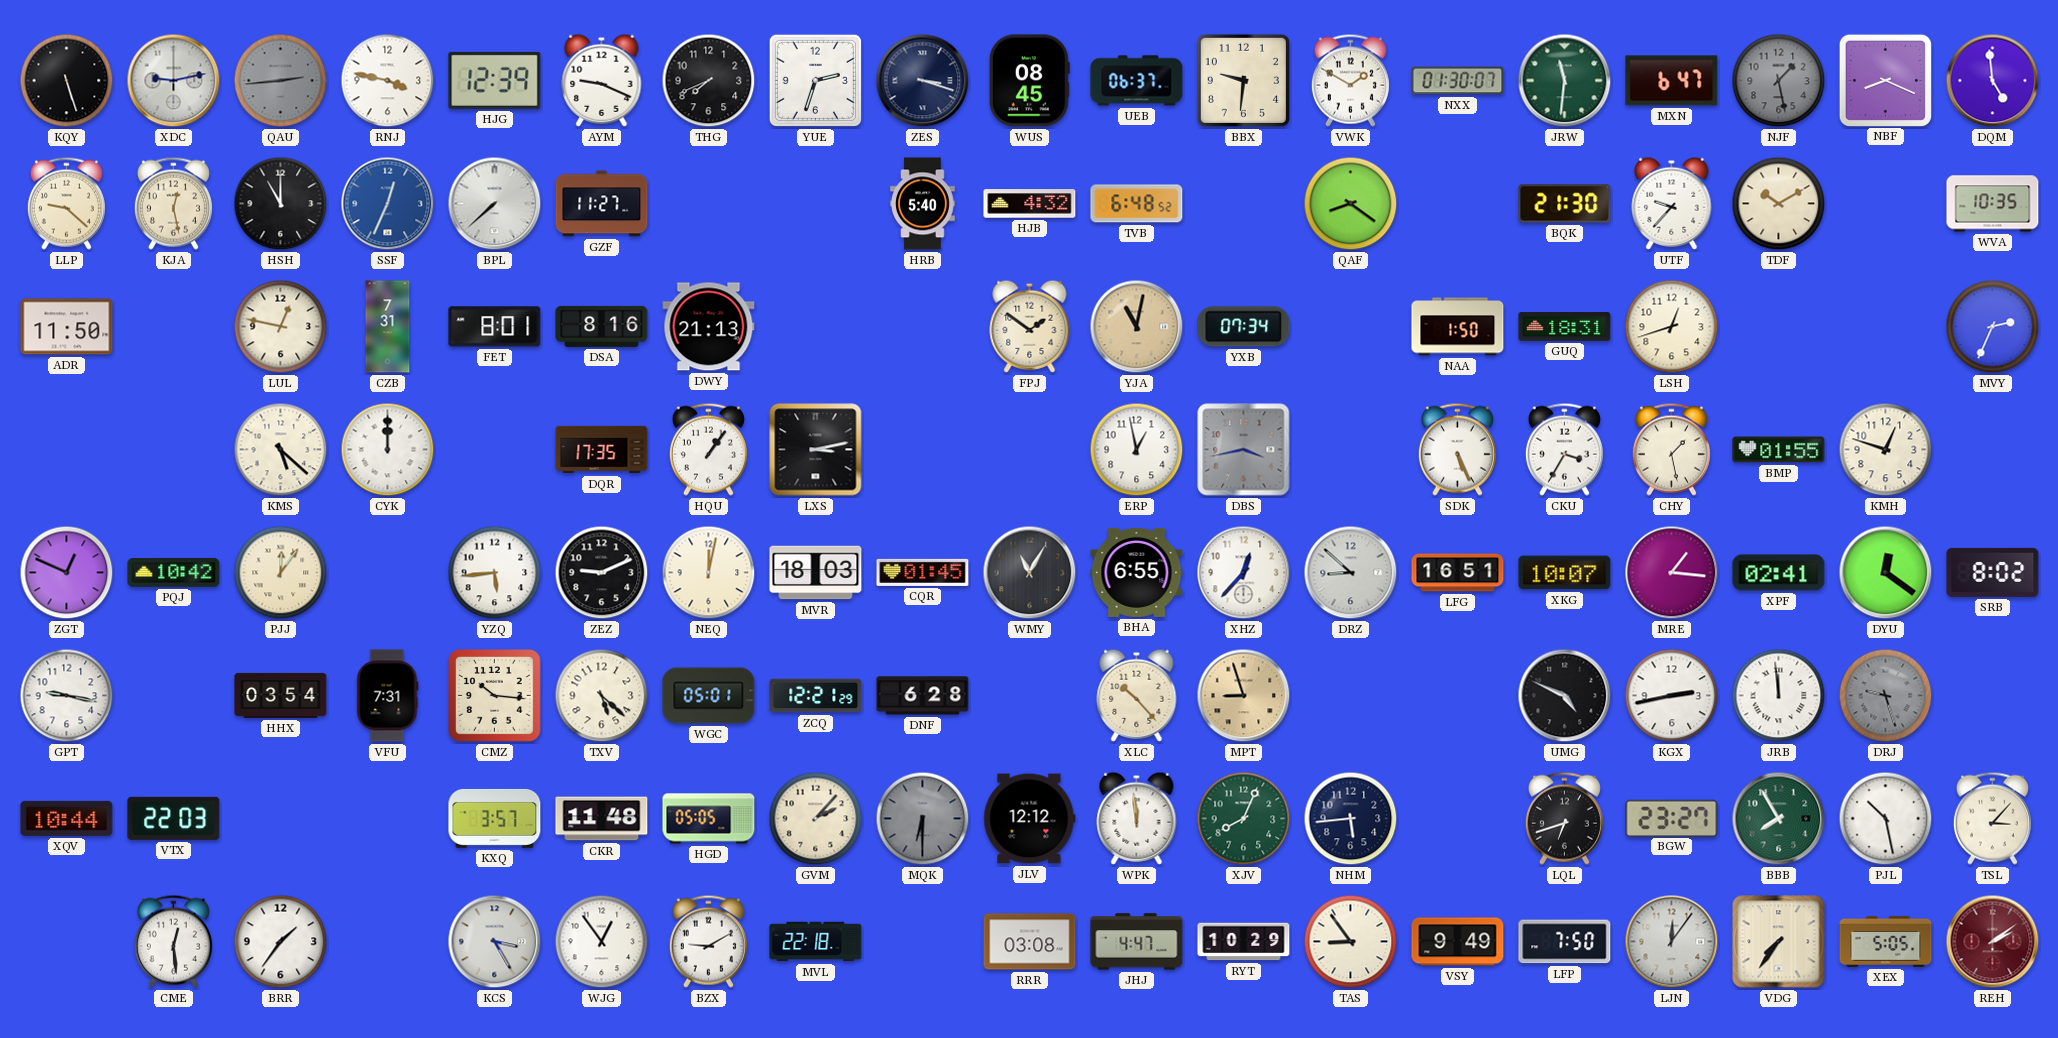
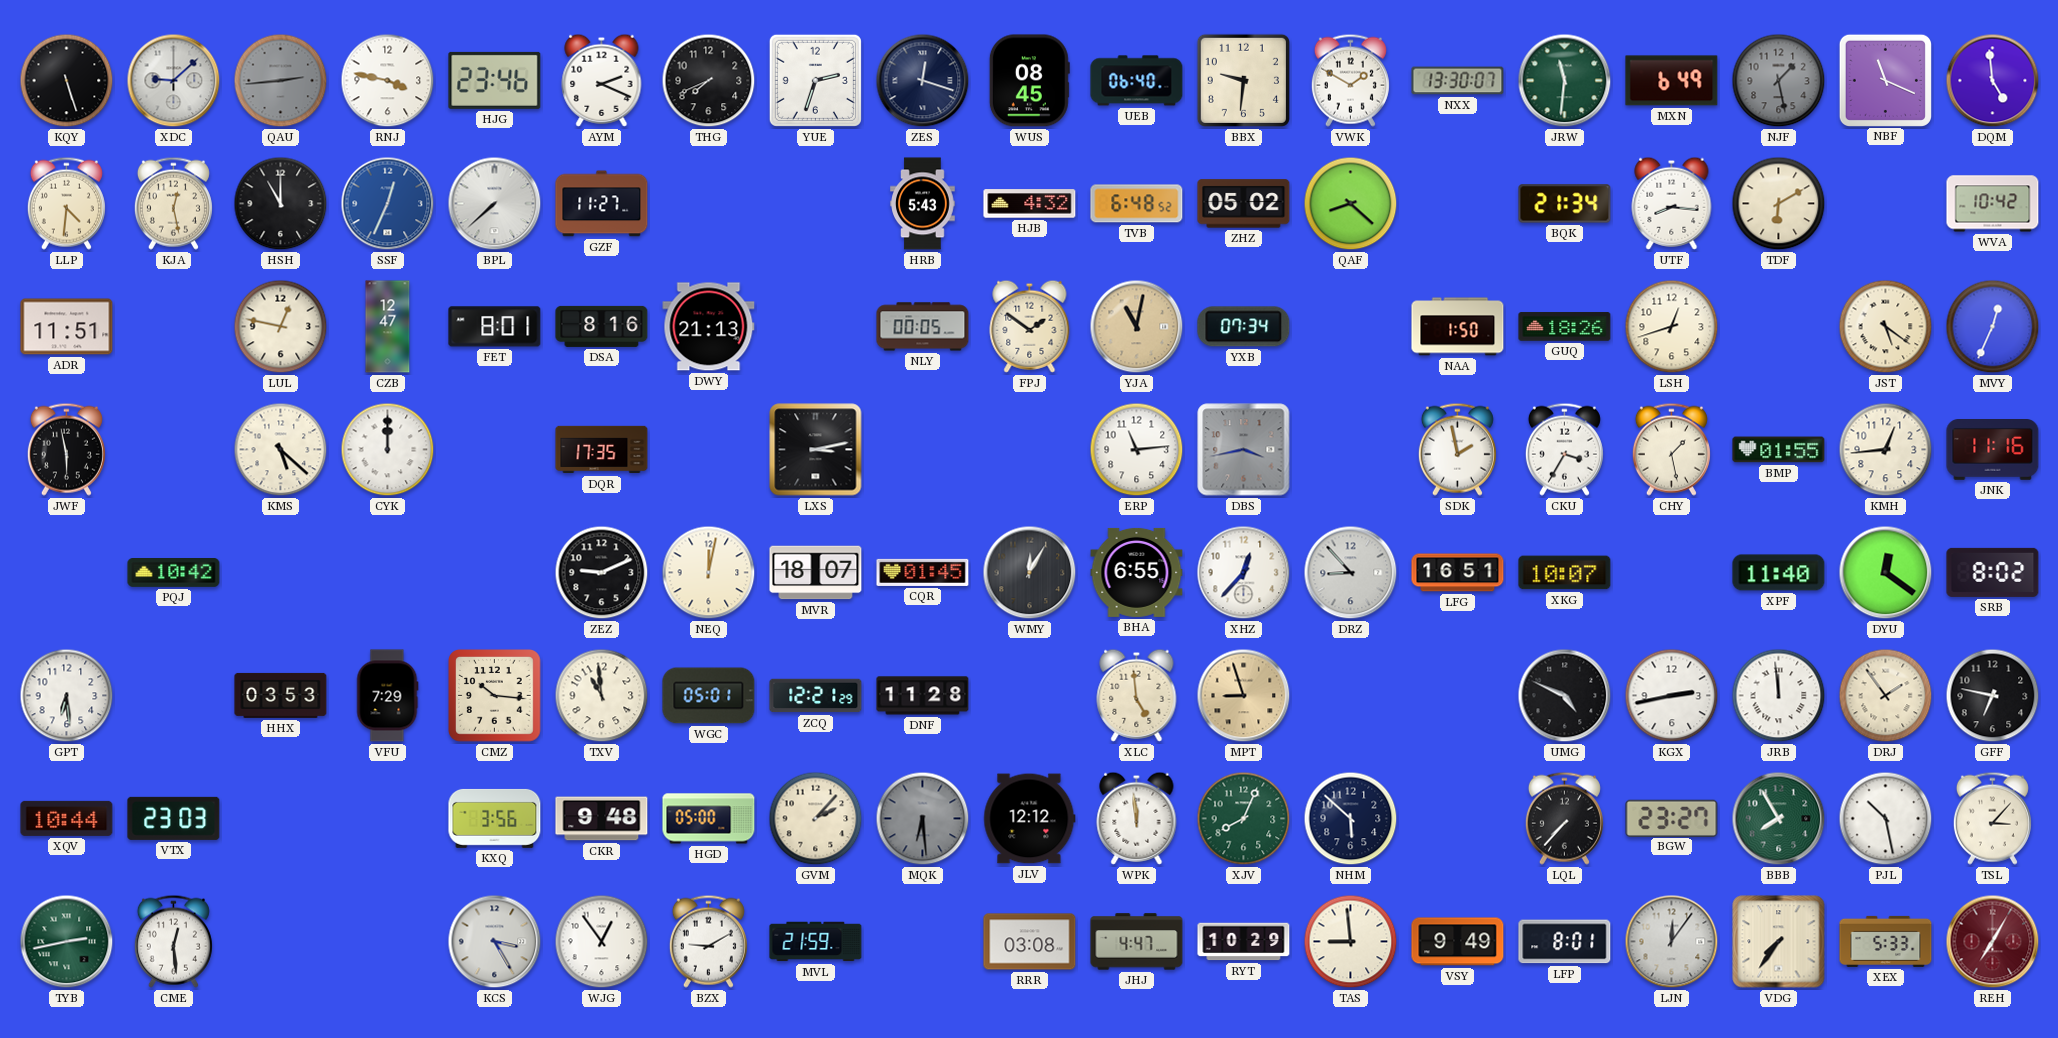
XDC: 9:13 -> 9:08 (174, 81)
HJG: 12:39 -> 23:46 (495, 80)
AYM: 9:19 -> 2:19 (602, 80)
ZES: 3:18 -> 12:18 (923, 81)
UEB: 06:37 -> 06:40 (1137, 81)
NXX: 01:30 -> 13:30 (1458, 81)
MXN: 6:47 -> 6:49 (1672, 81)
NBF: 8:19 -> 11:19 (1885, 80)
LLP: 9:22 -> 4:31 (66, 203)
HRB: 5:40 -> 5:43 (923, 204)
ZHZ: none -> 05:02 (1244, 204)
QAF: 8:21 -> 8:22 (1351, 204)
BQK: 21:30 -> 21:34 (1565, 204)
UTF: 9:37 -> 8:16 (1672, 203)
TDF: 10:10 -> 6:10 (1779, 204)
WVA: 10:35 -> 10:42 (1993, 204)
ADR: 11:50 -> 11:51 (67, 327)
CZB: 7:31 -> 12:47 (388, 327)
NLY: none -> 00:05 (923, 327)
GUQ: 18:31 -> 18:26 (1565, 327)
JST: none -> 5:21 (1886, 327)
MVY: 2:34 -> 12:34 (1993, 327)
JWF: none -> 5:58 (66, 449)
HQU: 1:06 -> none (708, 449)
ERP: 12:58 -> 11:14 (1137, 450)
SDK: 5:26 -> 1:58 (1457, 449)
KMH: 12:48 -> 12:44 (1886, 450)
JNK: none -> 11:16 (1993, 450)
ZGT: 12:49 -> none (67, 573)
PJJ: 12:06 -> none (281, 573)
YZQ: 5:44 -> none (495, 573)
MVR: 18:03 -> 18:07 (816, 573)
WMY: 11:05 -> 12:05 (1030, 573)
DRZ: 8:52 -> 8:53 (1351, 573)
MRE: 1:16 -> none (1672, 573)
XPF: 02:41 -> 11:40 (1779, 573)
GPT: 9:17 -> 6:29 (67, 696)
HHX: 03:54 -> 03:53 (281, 695)
VFU: 7:31 -> 7:29 (387, 696)
TXV: 5:22 -> 10:59 (602, 696)
DNF: 6:28 -> 11:28 (923, 696)
XLC: 10:23 -> 4:59 (1137, 695)
DRJ: 9:27 -> 1:54 (1886, 696)
DRJ dial: grey -> cream (1886, 696)
GFF: none -> 6:47 (1993, 696)
VTX: 22:03 -> 23:03 (174, 818)
KXQ: 3:57 -> 3:56 (495, 818)
CKR: 11:48 -> 9:48 (602, 819)
HGD: 05:05 -> 05:00 (709, 819)
MQK: 6:30 -> 6:29 (923, 819)
NHM: 5:44 -> 5:52 (1351, 819)
LQL: 6:42 -> 7:37 (1564, 818)
TYB: none -> 2:43 (67, 942)
BRR: 1:36 -> none (281, 942)
MVL: 22:18 -> 21:59 (816, 942)
TAS: 8:54 -> 8:59 (1351, 942)
LFP: 7:50 -> 8:01 (1565, 942)
XEX: 5:05 -> 5:33 (1886, 941)
REH: 2:09 -> 7:05 (1993, 942)
